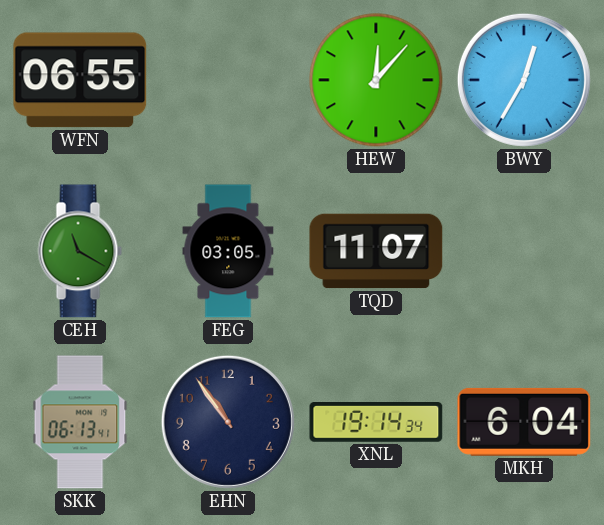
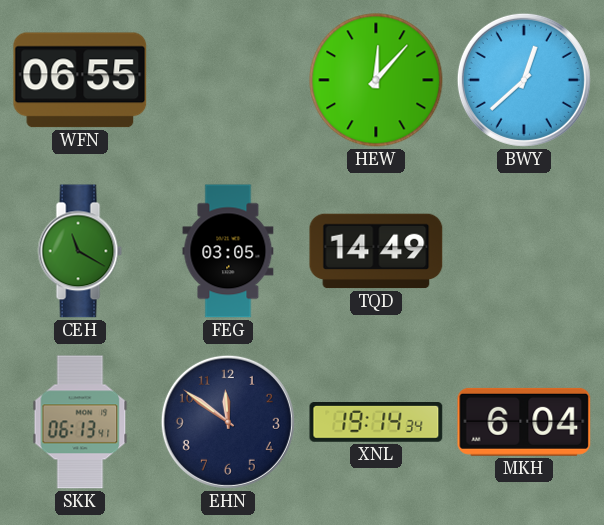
BWY: 12:35 -> 12:38 (524, 80)
TQD: 11:07 -> 14:49 (376, 251)
EHN: 10:54 -> 11:51 (228, 422)
